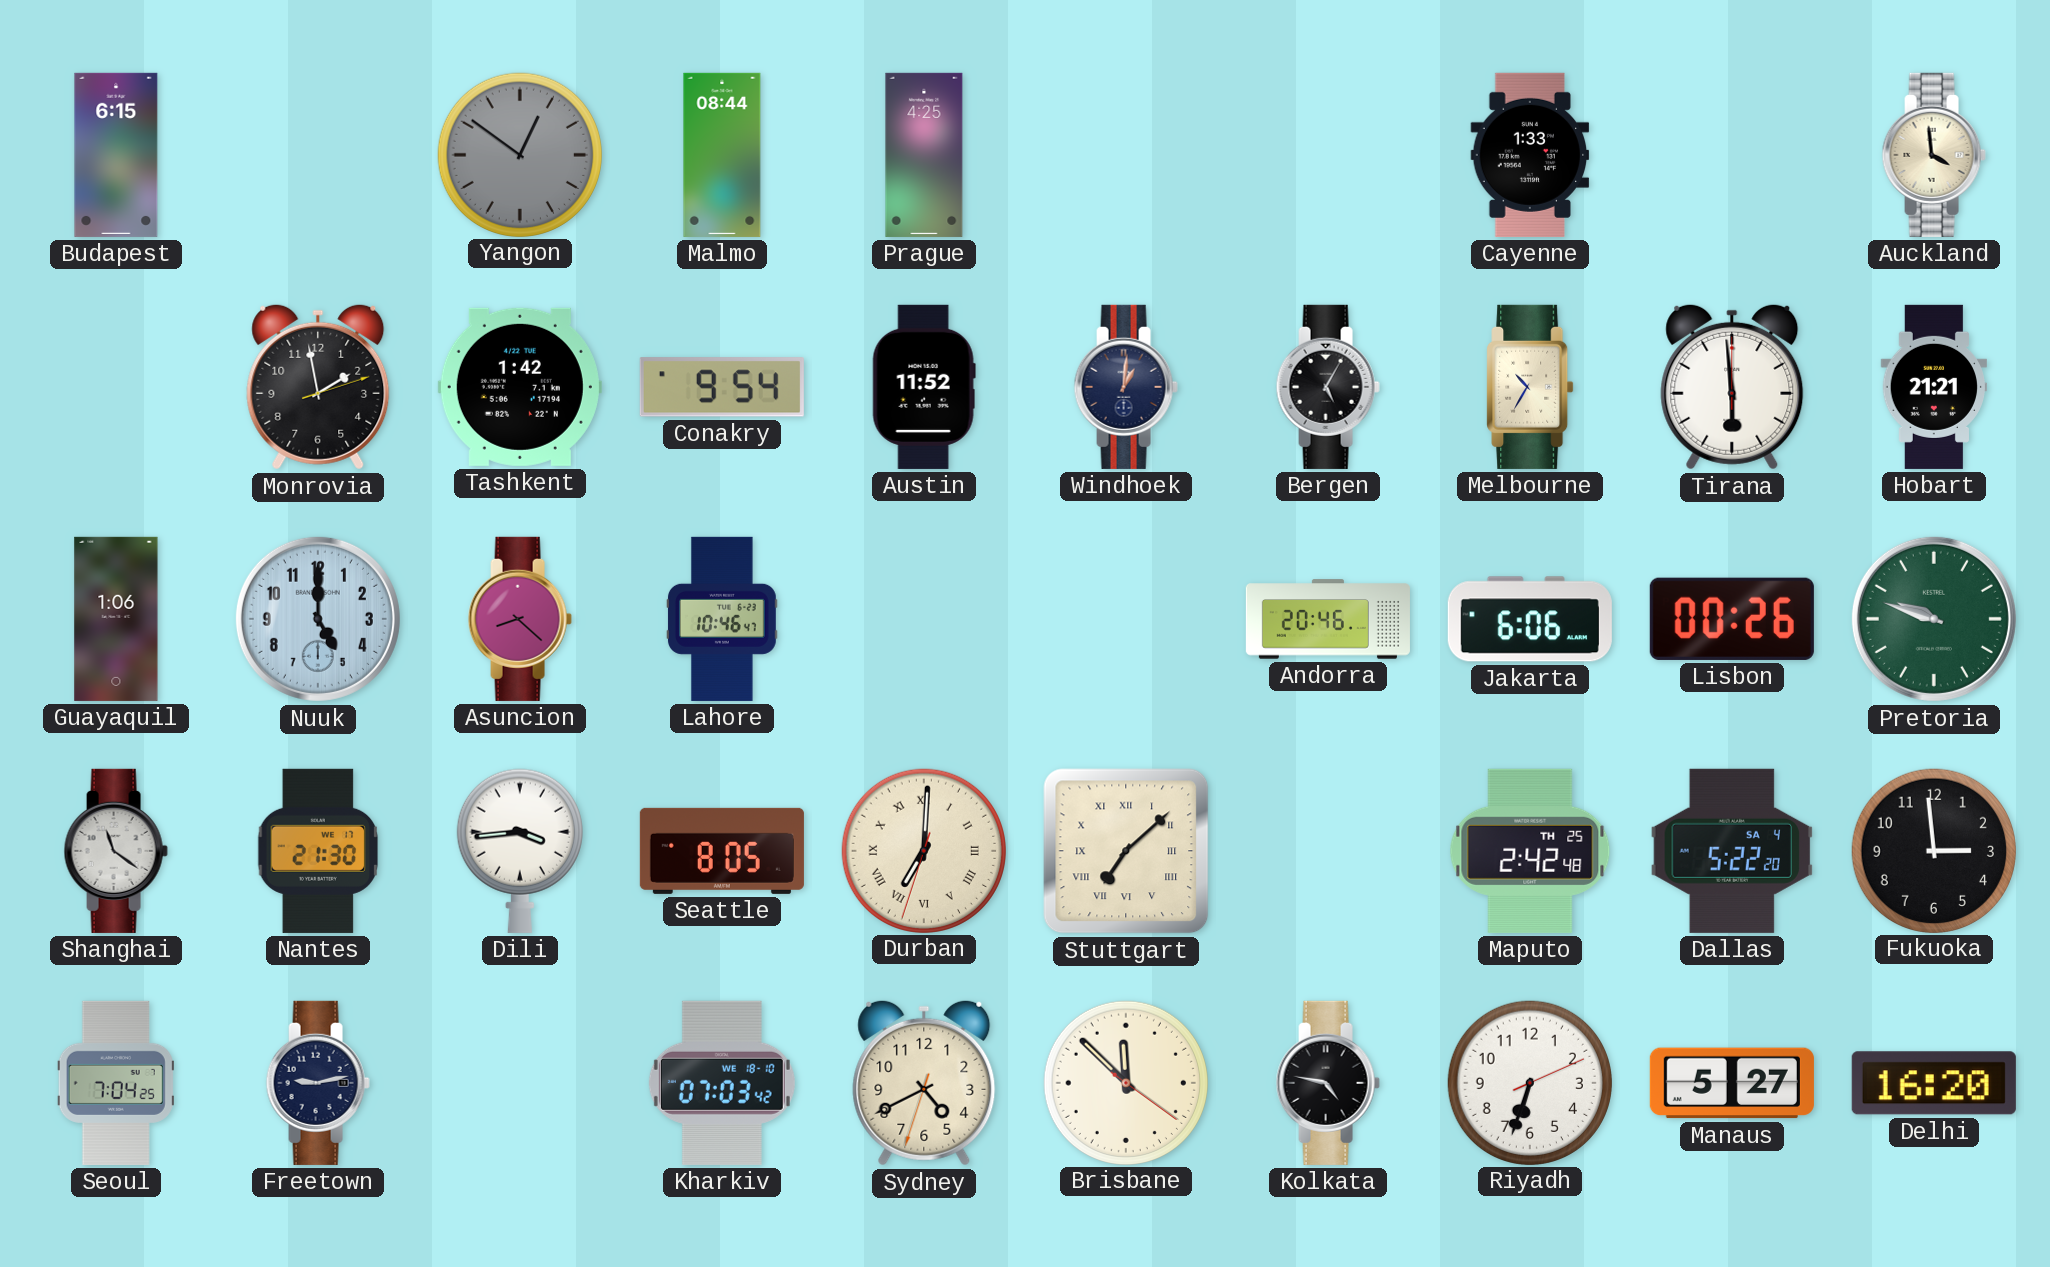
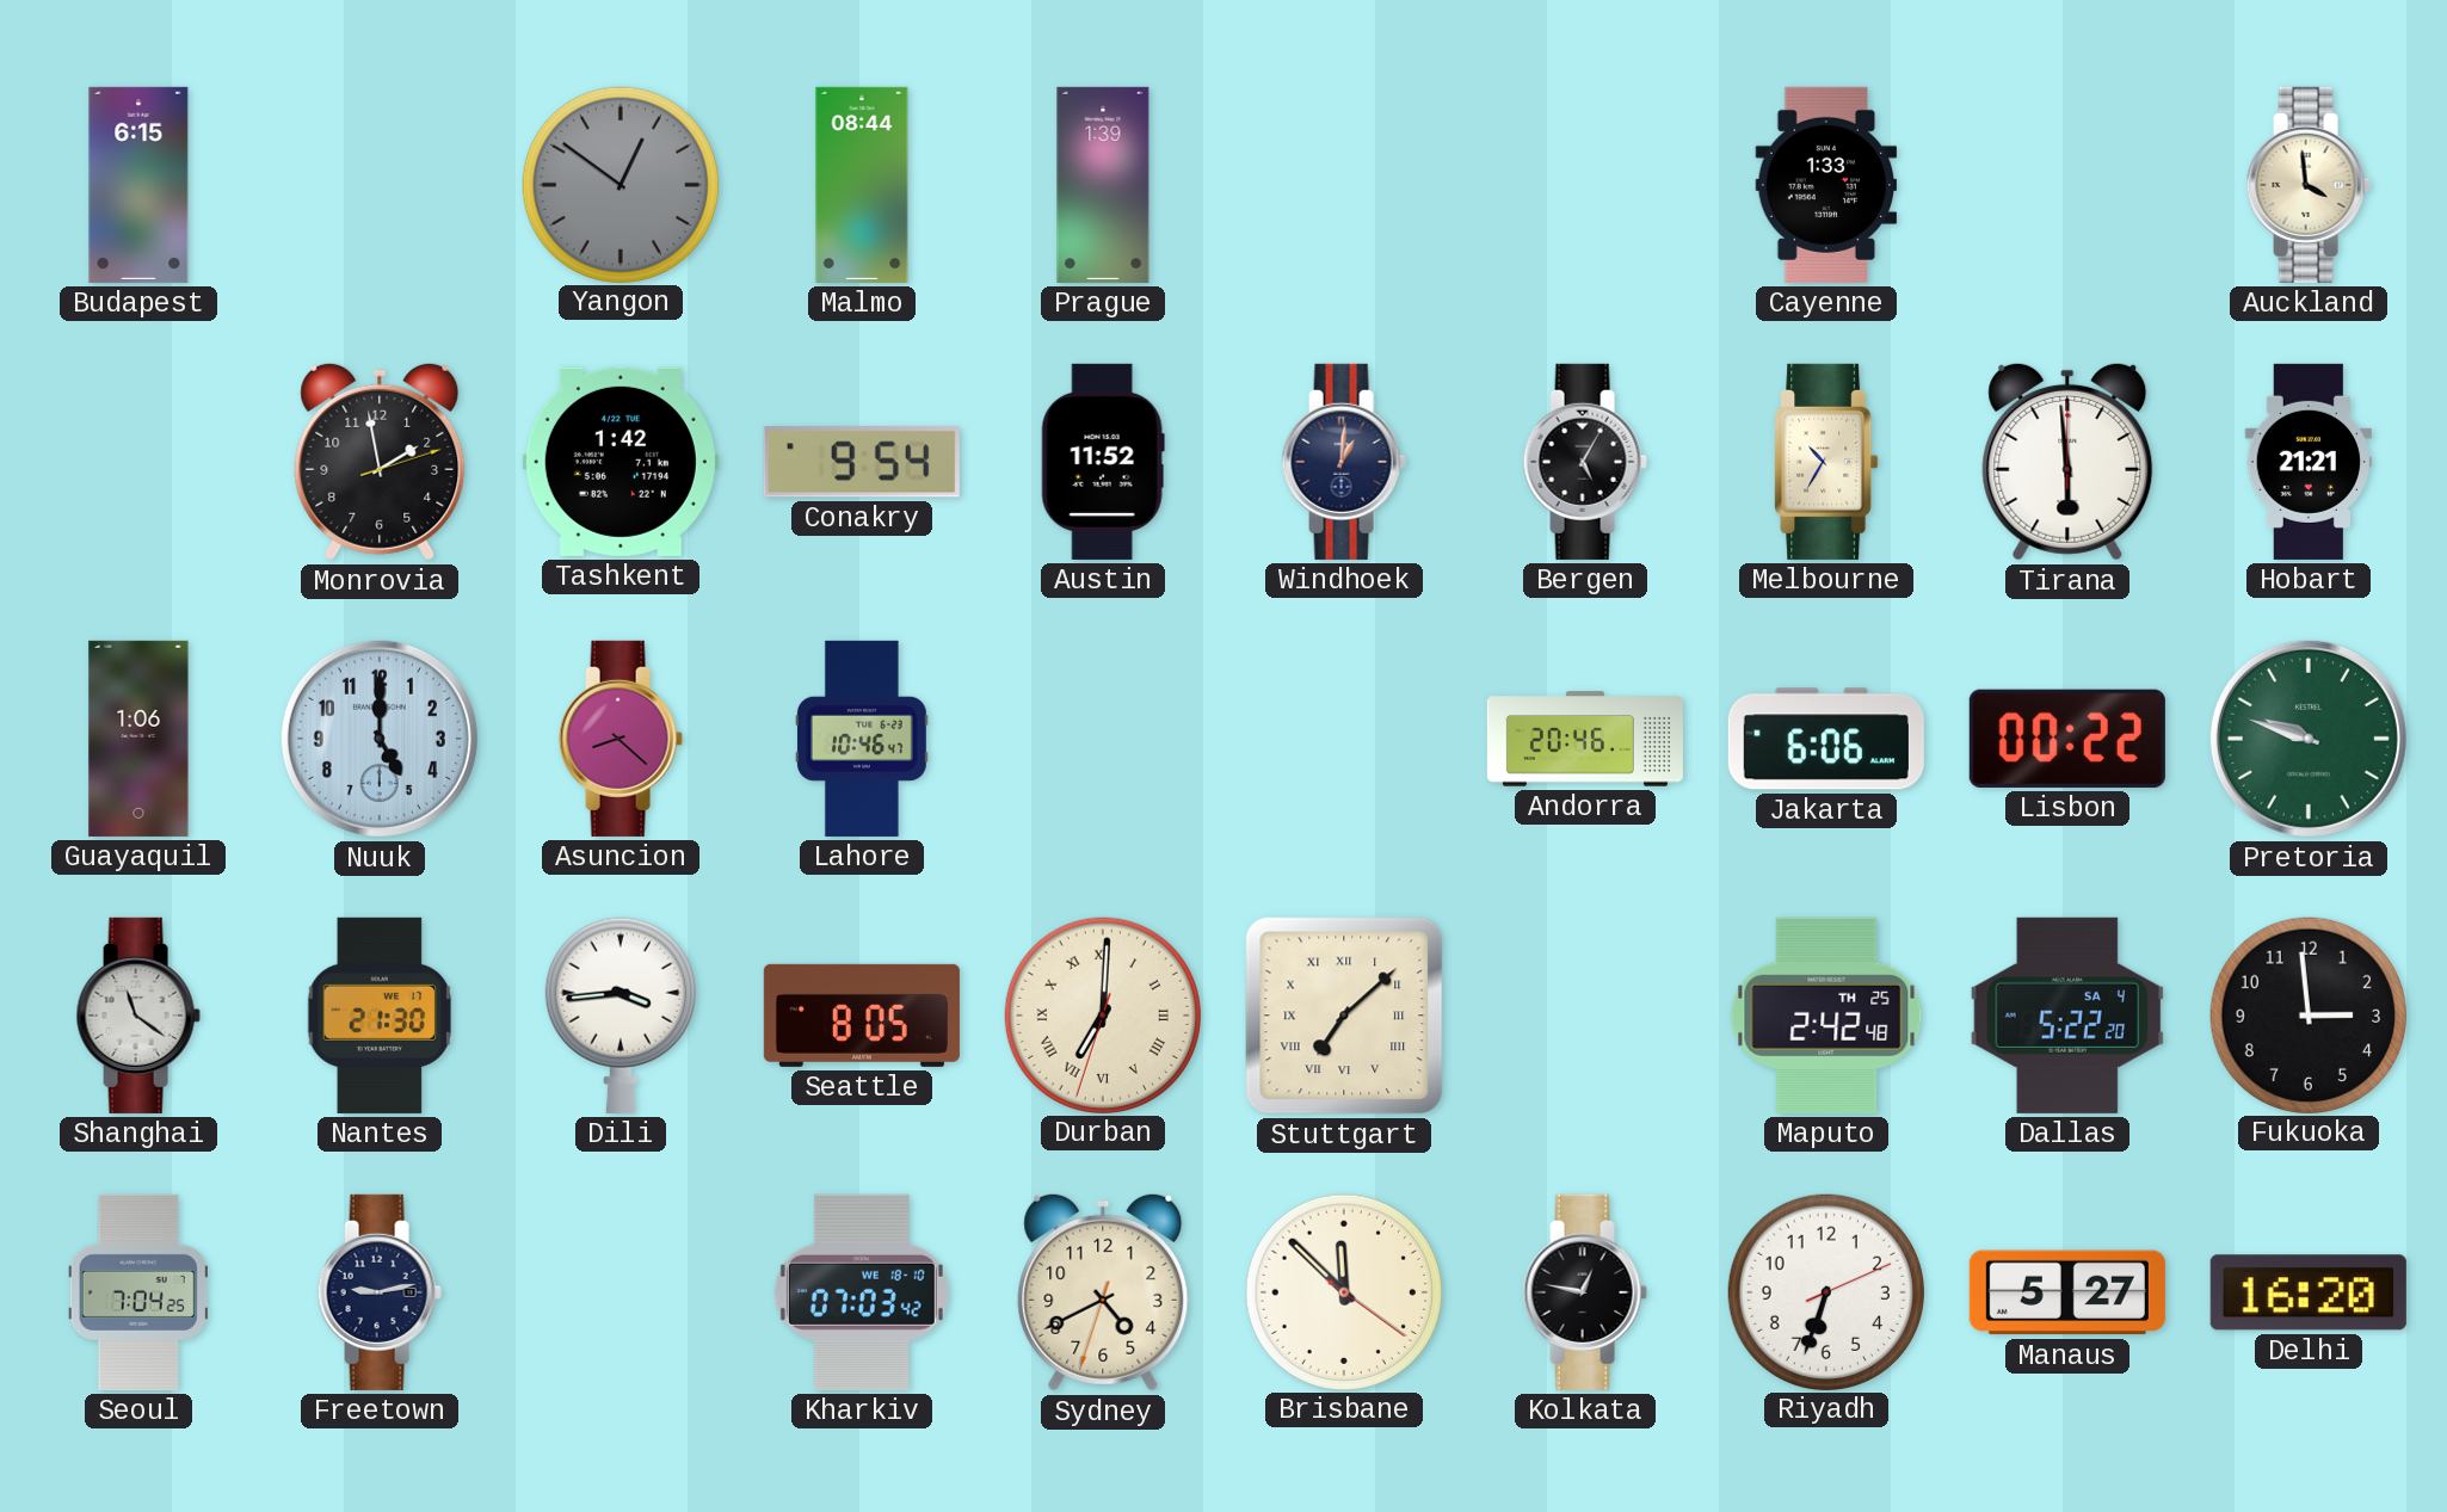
Prague: 4:25 -> 1:39 (1103, 185)
Lisbon: 00:26 -> 00:22 (2067, 739)
Kolkata: 4:47 -> 12:47 (1585, 1292)
